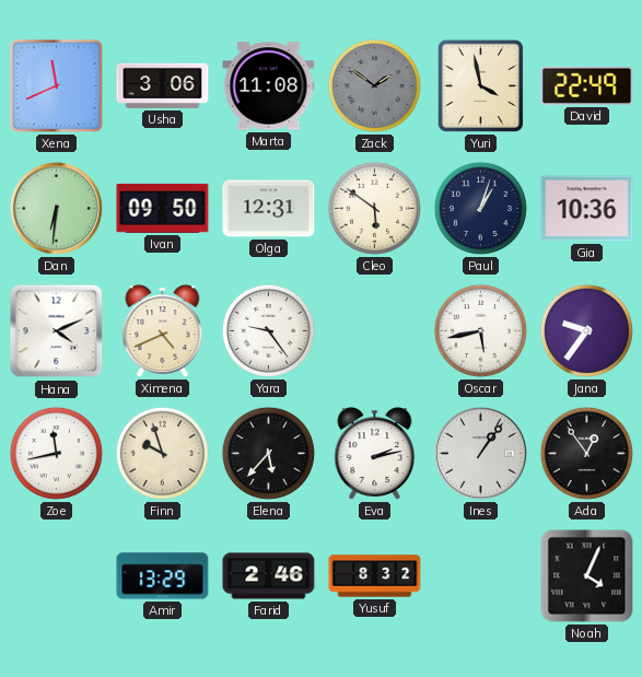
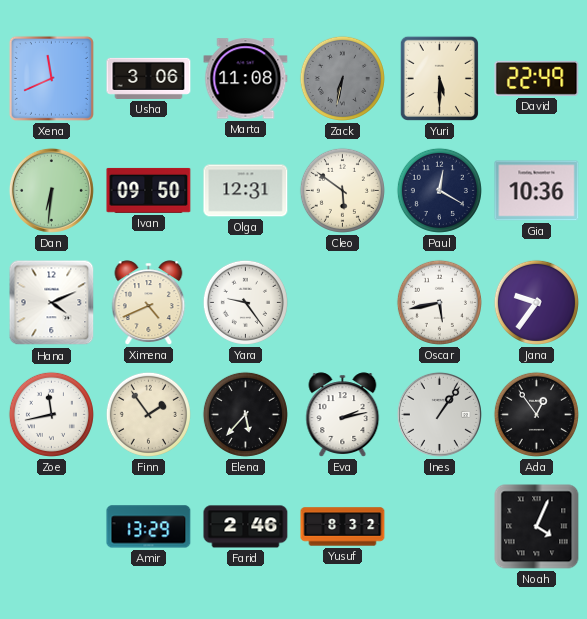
Zack: 1:51 -> 6:32 (342, 78)
Yuri: 3:58 -> 5:30 (439, 78)
Paul: 1:03 -> 12:20 (439, 190)
Finn: 9:57 -> 1:54 (148, 414)
